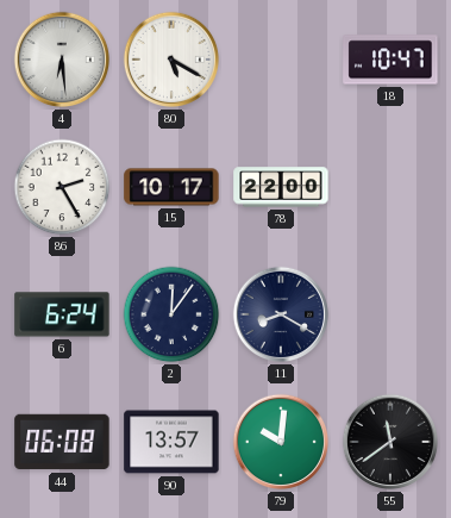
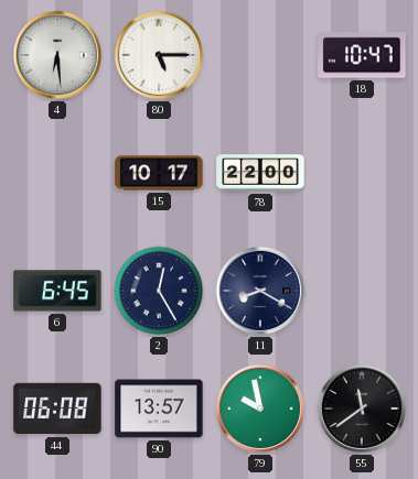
80: 5:20 -> 5:15 (159, 55)
86: 2:25 -> none (62, 187)
6: 6:24 -> 6:45 (57, 291)
2: 12:06 -> 12:25 (159, 291)
79: 10:01 -> 9:58 (260, 409)
